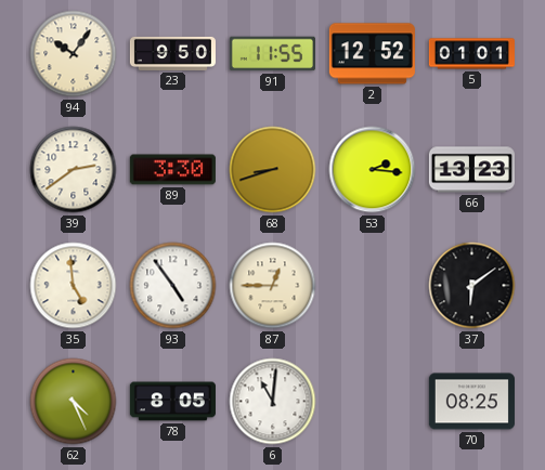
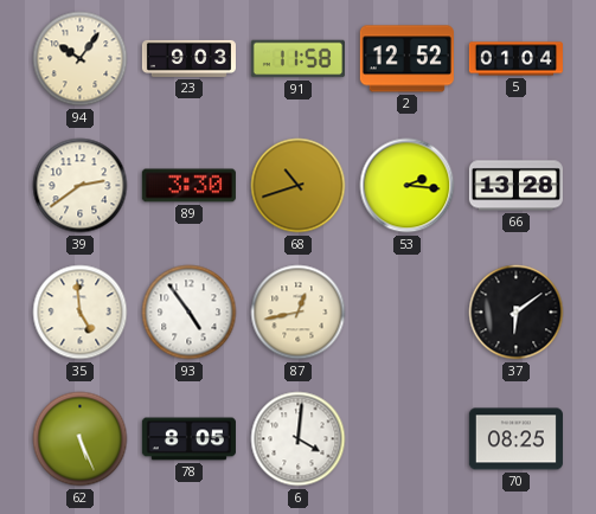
23: 9:50 -> 9:03 (188, 58)
91: 11:55 -> 11:58 (297, 59)
5: 01:01 -> 01:04 (515, 59)
68: 8:42 -> 10:42 (299, 186)
66: 13:23 -> 13:28 (515, 186)
87: 12:45 -> 12:43 (299, 313)
62: 4:26 -> 5:26 (81, 439)
6: 11:01 -> 4:01 (299, 439)
